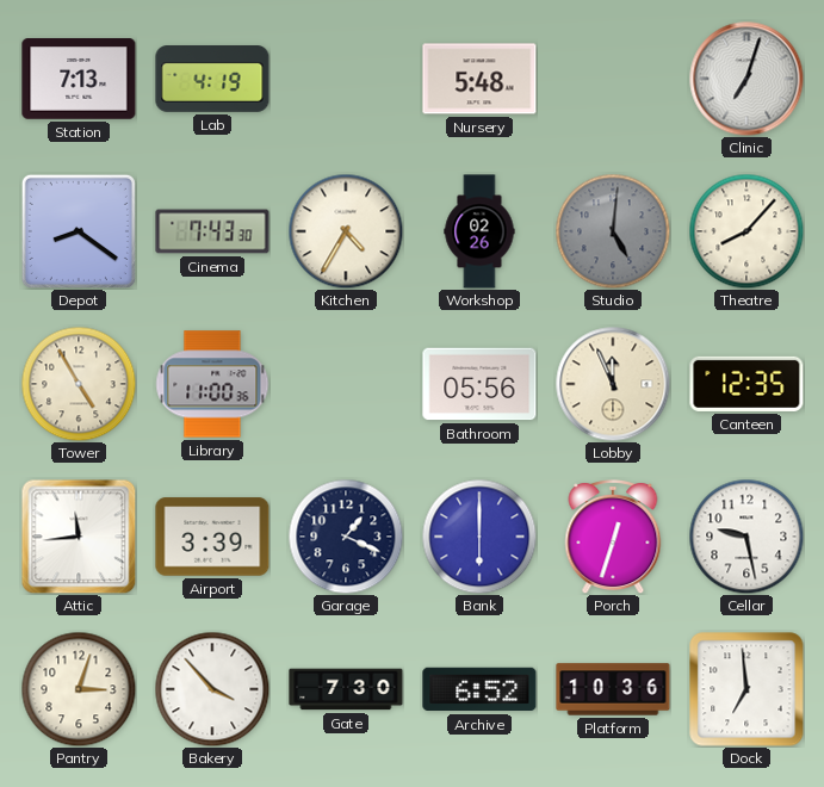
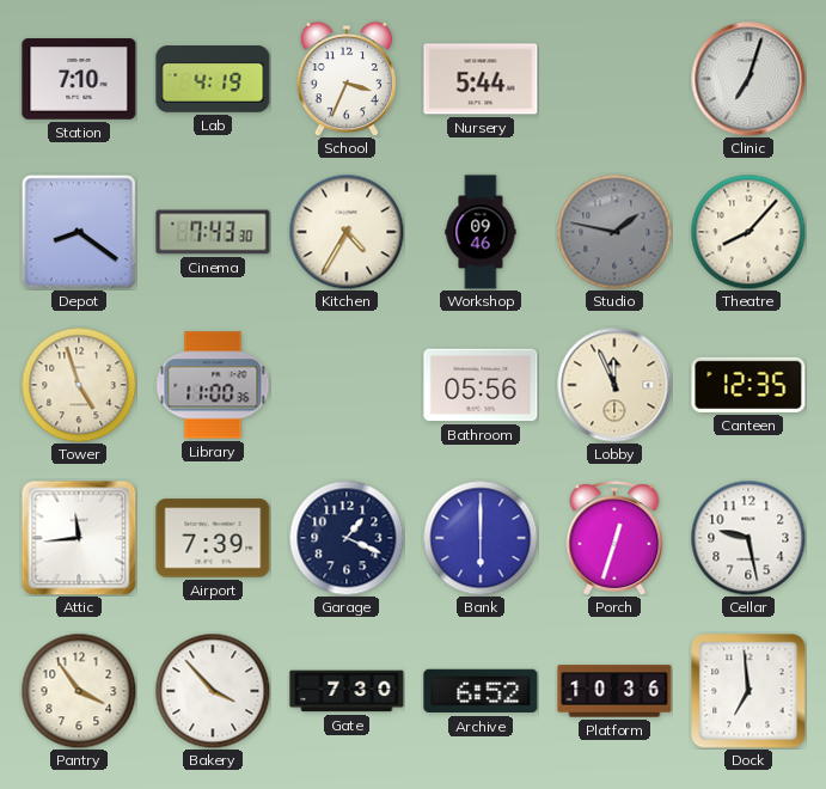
Station: 7:13 -> 7:10 (79, 79)
School: none -> 3:34 (347, 79)
Nursery: 5:48 -> 5:44 (481, 79)
Workshop: 02:26 -> 09:46 (481, 232)
Studio: 5:01 -> 1:47 (614, 232)
Tower: 4:55 -> 4:57 (79, 385)
Airport: 3:39 -> 7:39 (213, 538)
Pantry: 3:03 -> 3:54 (79, 691)
